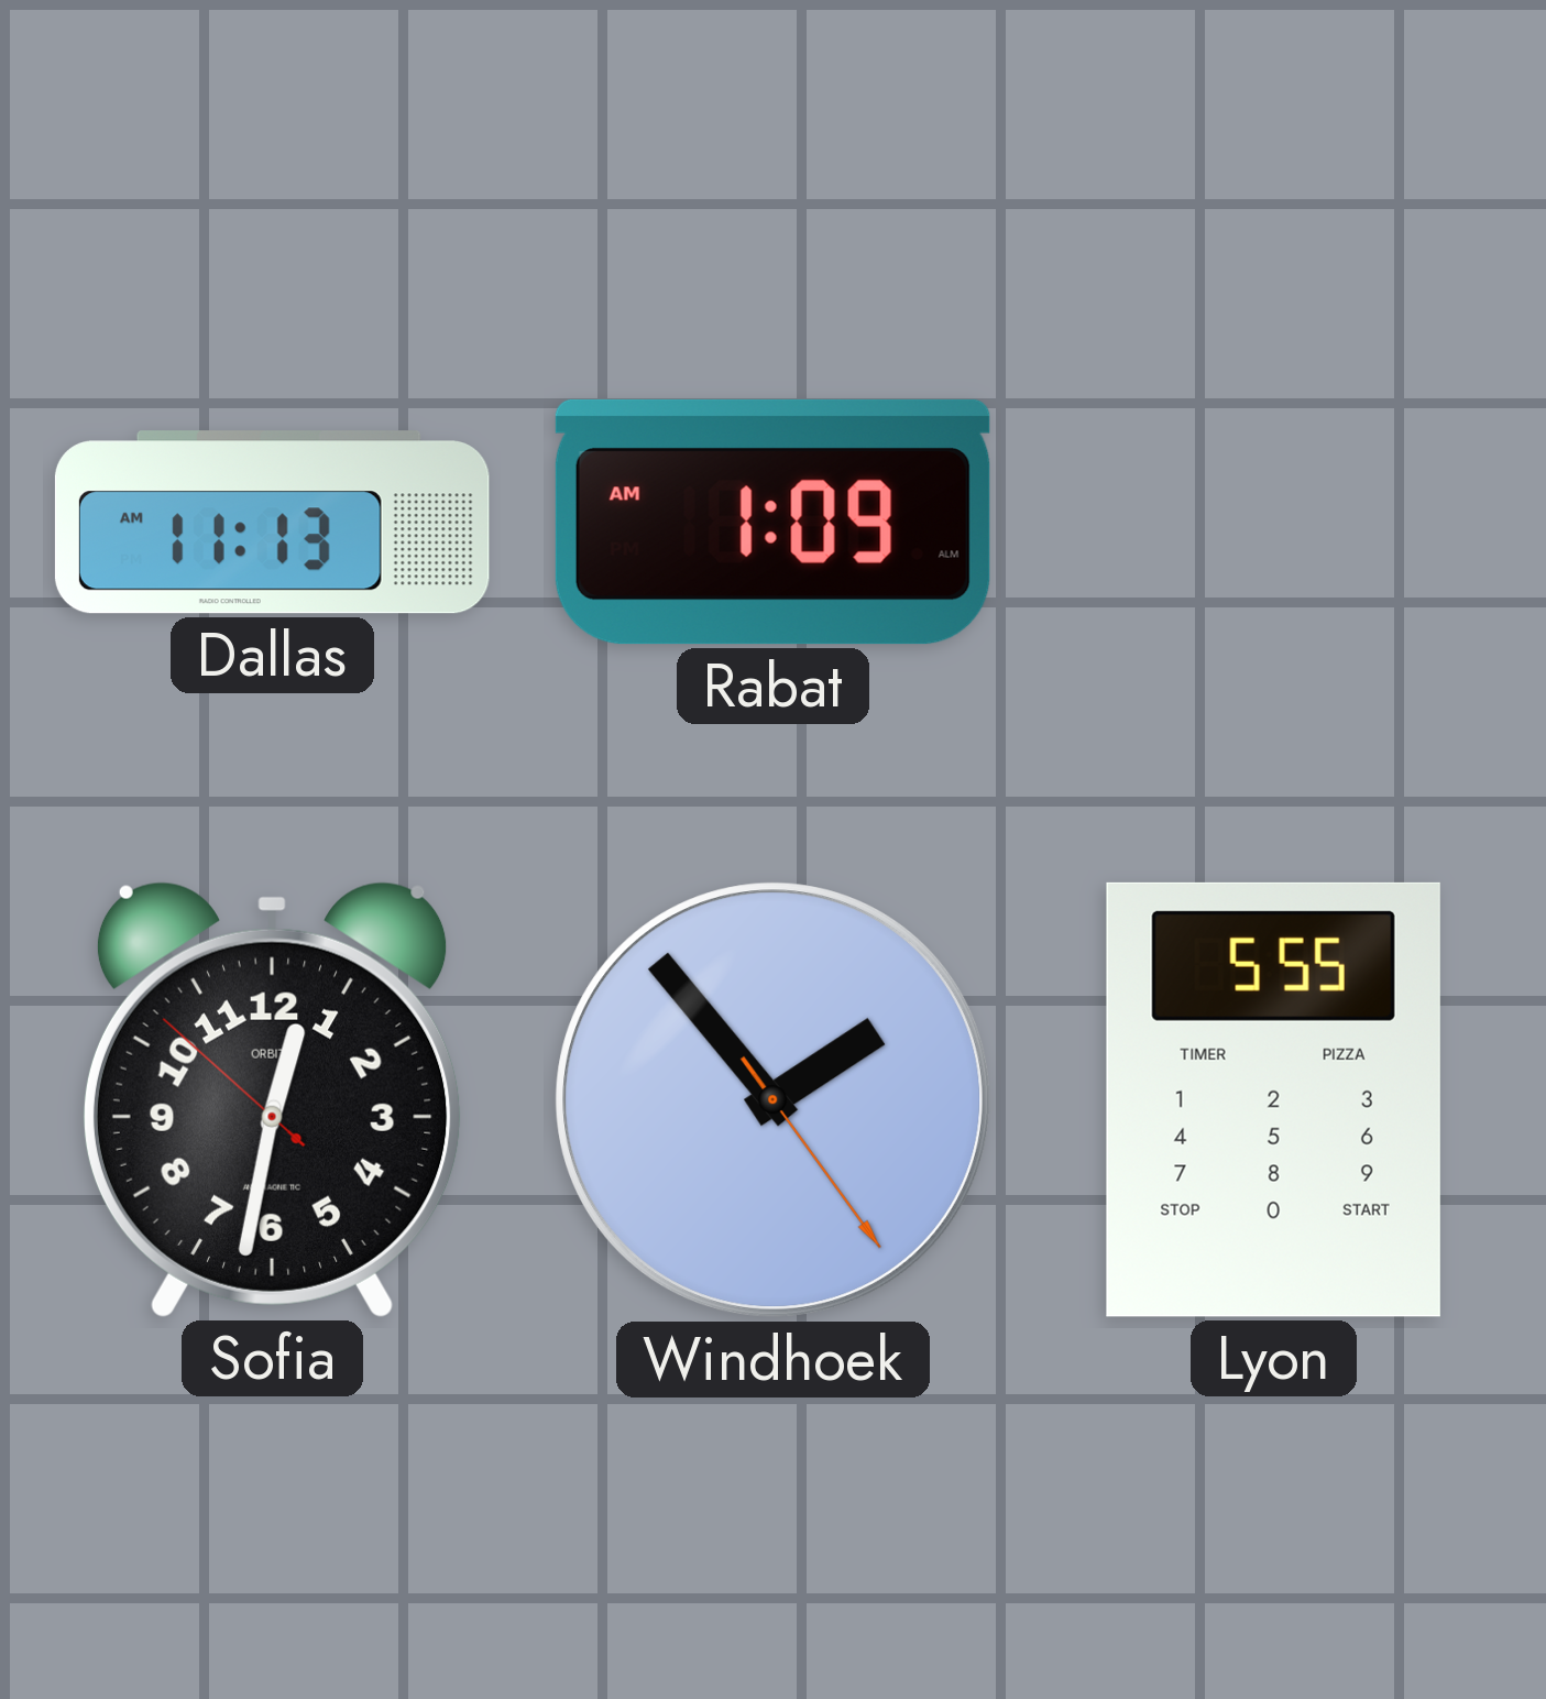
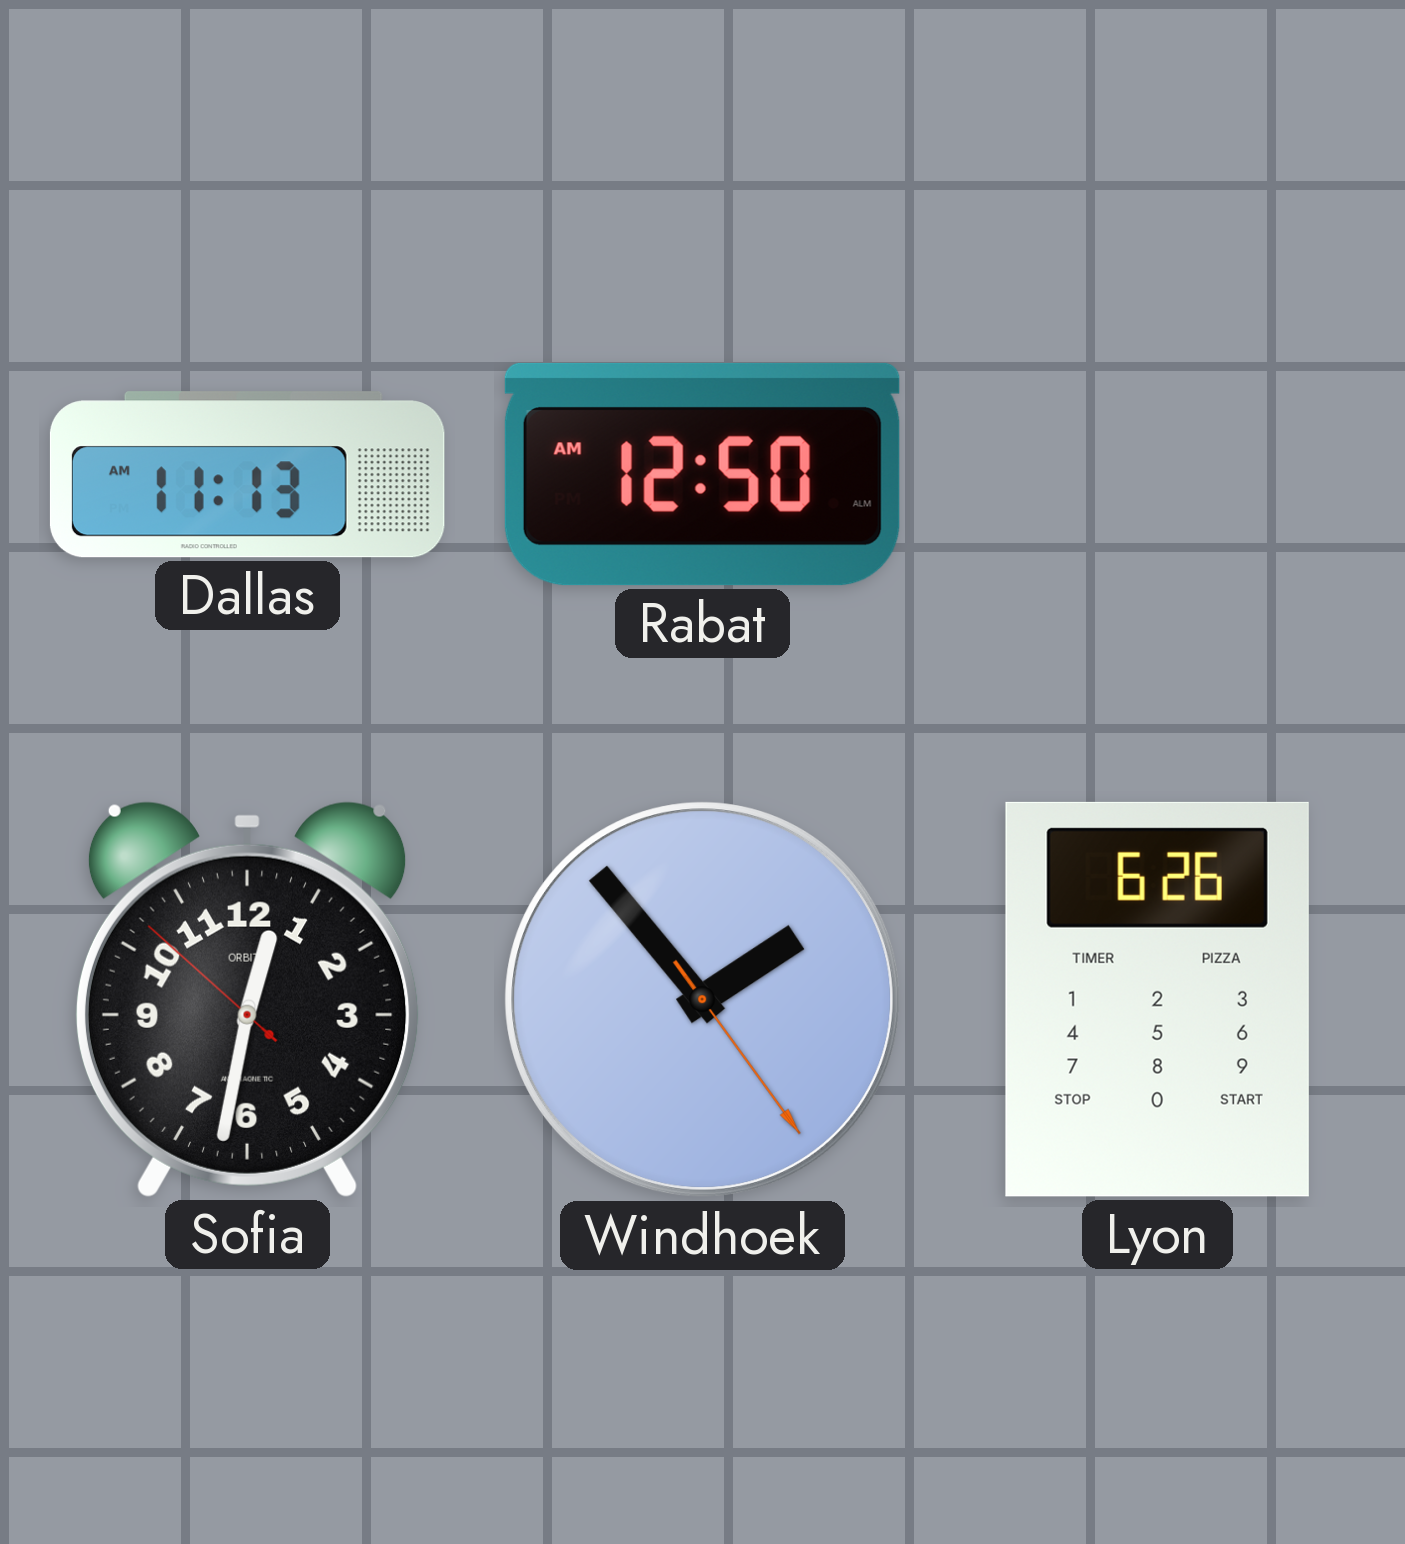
Rabat: 1:09 -> 12:50 (702, 474)
Lyon: 5:55 -> 6:26 (1157, 999)
